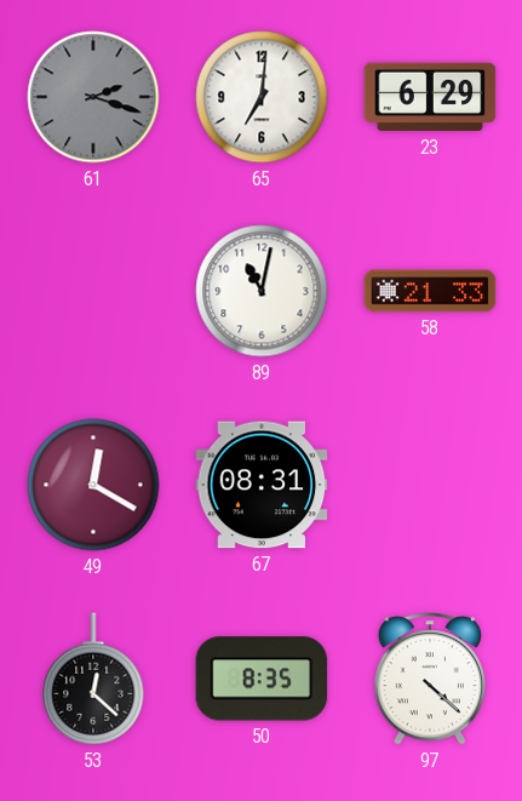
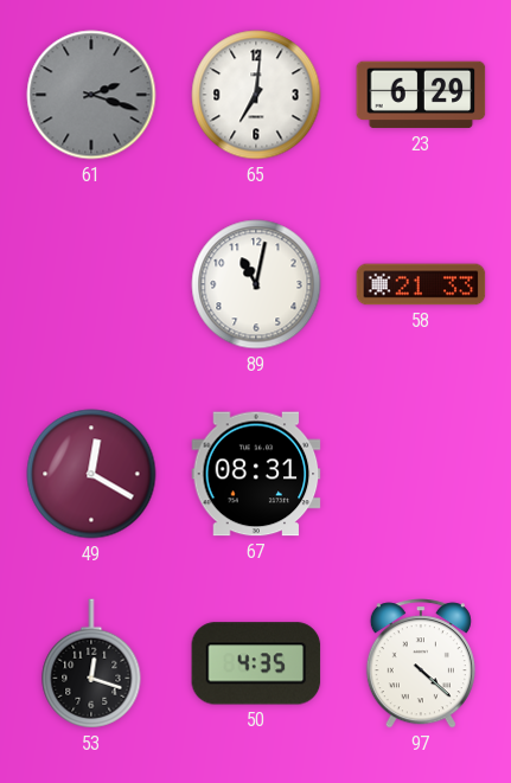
53: 12:22 -> 12:18 (91, 663)
50: 8:35 -> 4:35 (256, 663)
